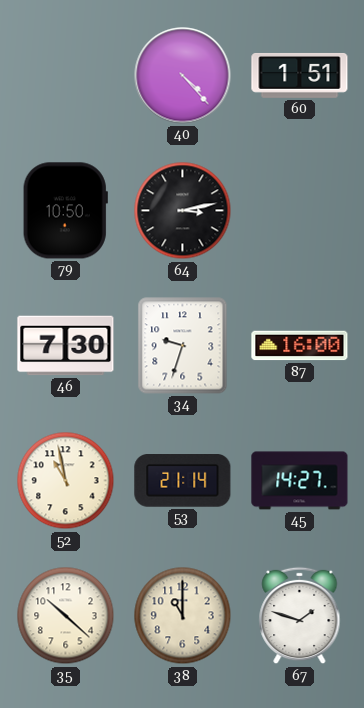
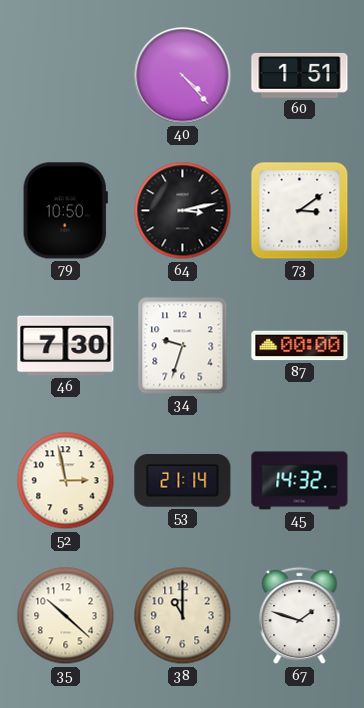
73: none -> 3:09 (300, 211)
87: 16:00 -> 00:00 (300, 346)
52: 10:58 -> 2:58 (66, 481)
45: 14:27 -> 14:32 (300, 481)
